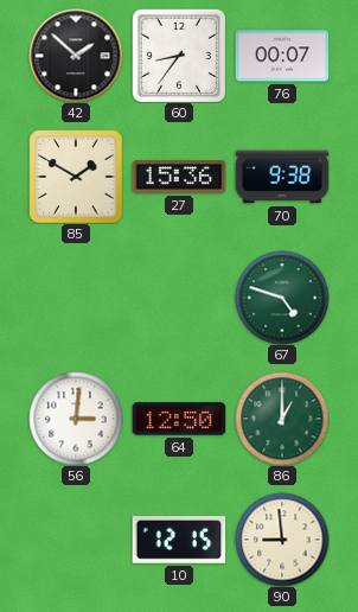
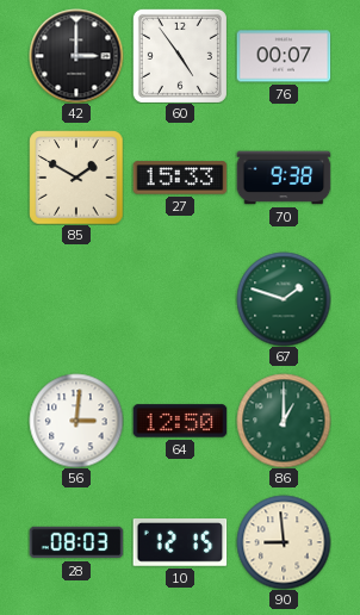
42: 1:52 -> 3:00 (76, 56)
60: 8:36 -> 4:54 (180, 56)
27: 15:36 -> 15:33 (180, 178)
67: 4:48 -> 1:48 (284, 299)
28: none -> 08:03 (76, 542)
